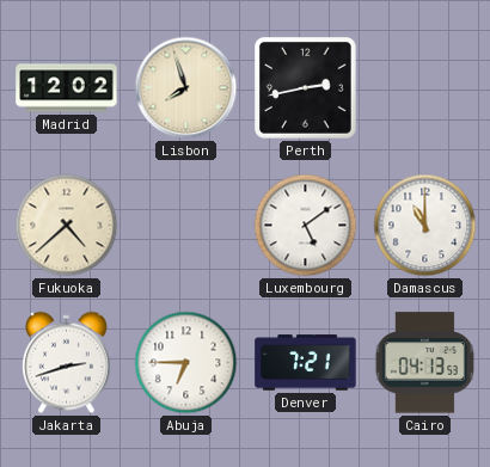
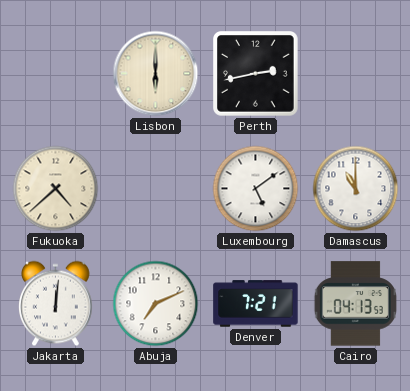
Madrid: 12:02 -> none (67, 88)
Lisbon: 7:57 -> 6:00 (156, 74)
Jakarta: 2:42 -> 12:01 (56, 304)
Abuja: 6:45 -> 7:11 (156, 304)
